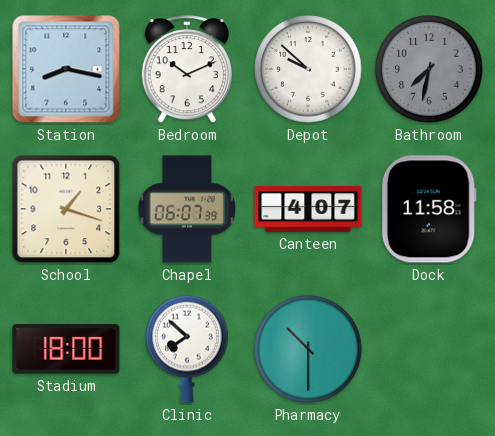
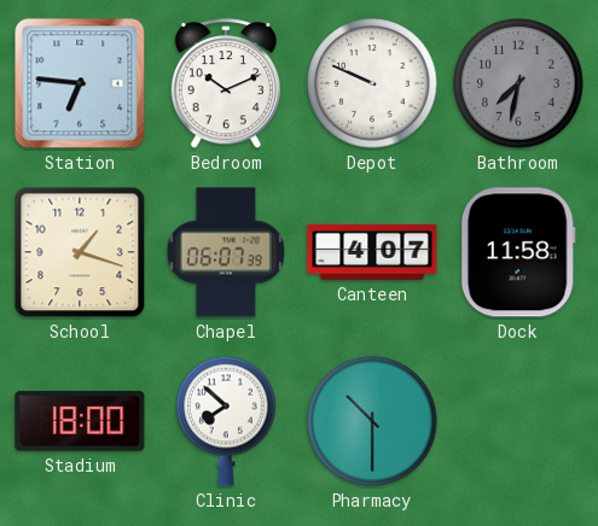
Station: 8:17 -> 6:46 (80, 83)
Depot: 9:52 -> 9:49 (372, 83)
